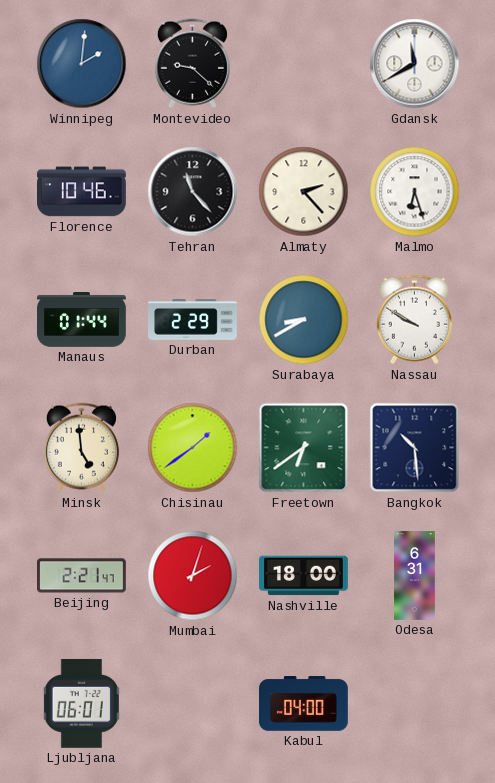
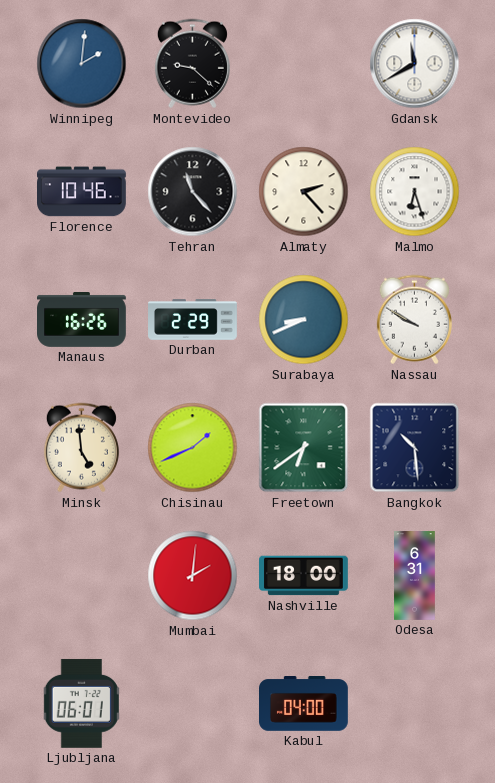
Manaus: 01:44 -> 16:26 (82, 320)
Surabaya: 8:40 -> 8:41 (304, 320)
Chisinau: 1:39 -> 1:41 (193, 448)
Beijing: 2:21 -> none (82, 576)
Mumbai: 2:03 -> 2:01 (193, 576)
